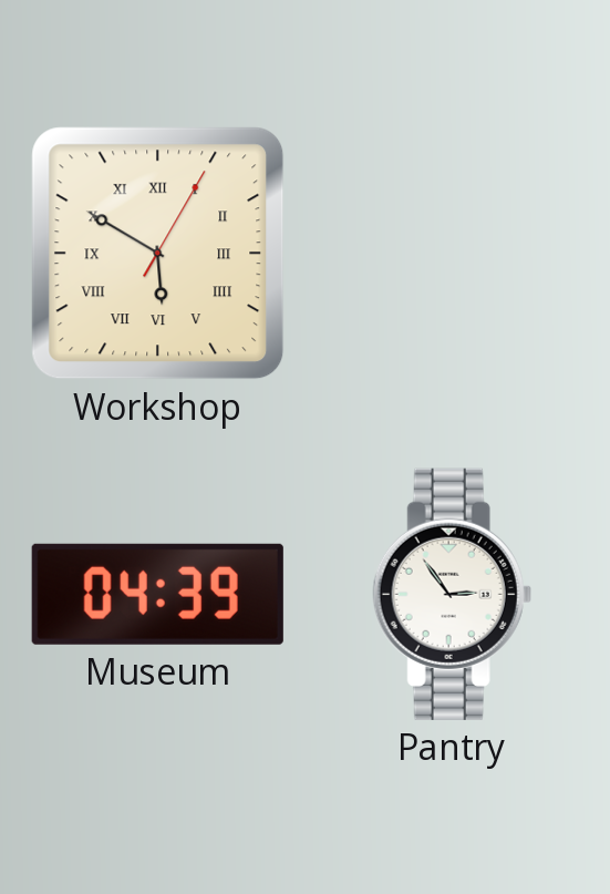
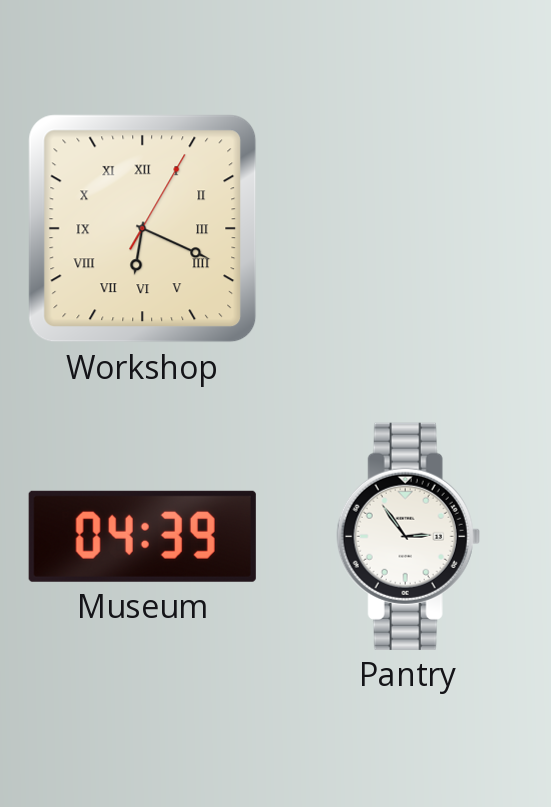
Workshop: 5:50 -> 6:19 (143, 229)
